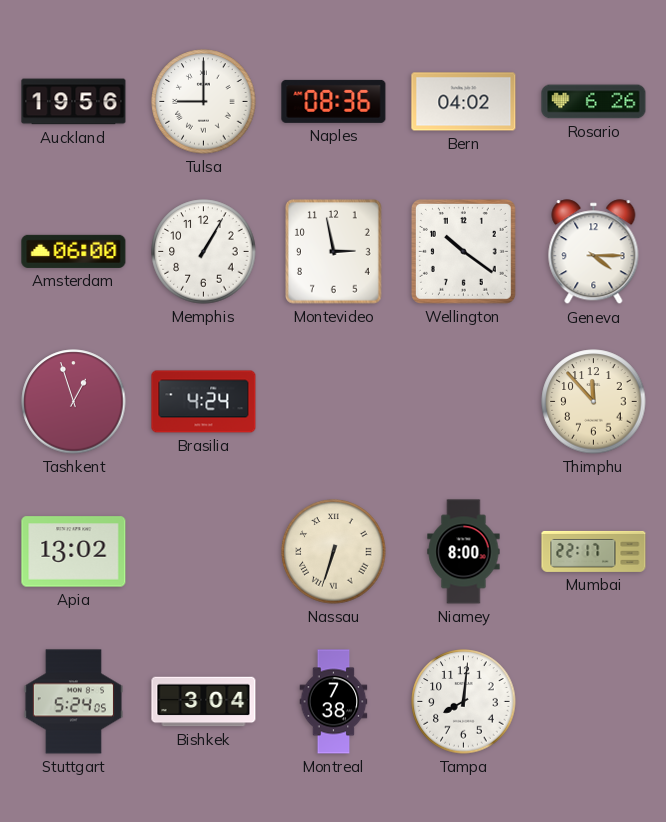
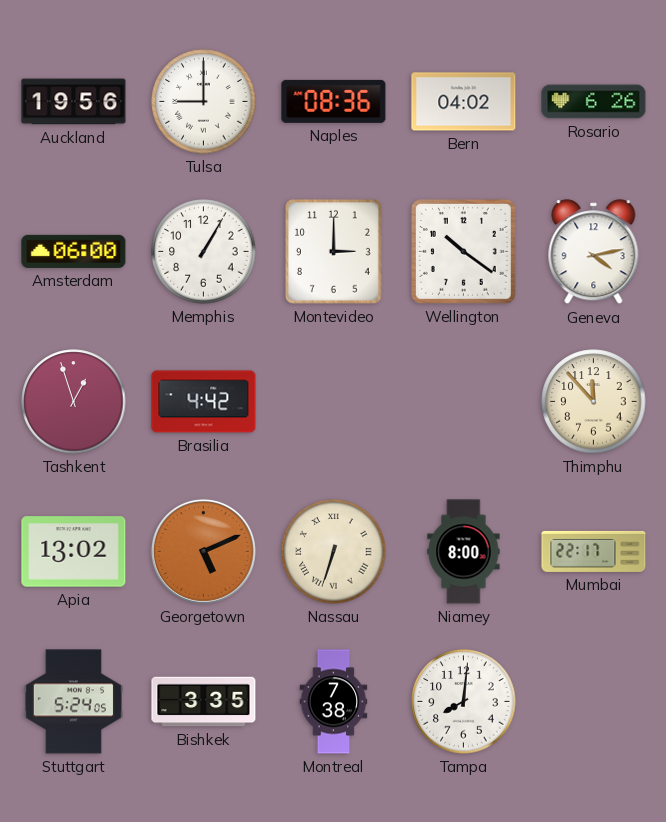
Montevideo: 2:58 -> 3:00 (334, 252)
Geneva: 4:15 -> 4:13 (594, 252)
Brasilia: 4:24 -> 4:42 (204, 402)
Georgetown: none -> 5:11 (203, 551)
Bishkek: 3:04 -> 3:35 (204, 702)
